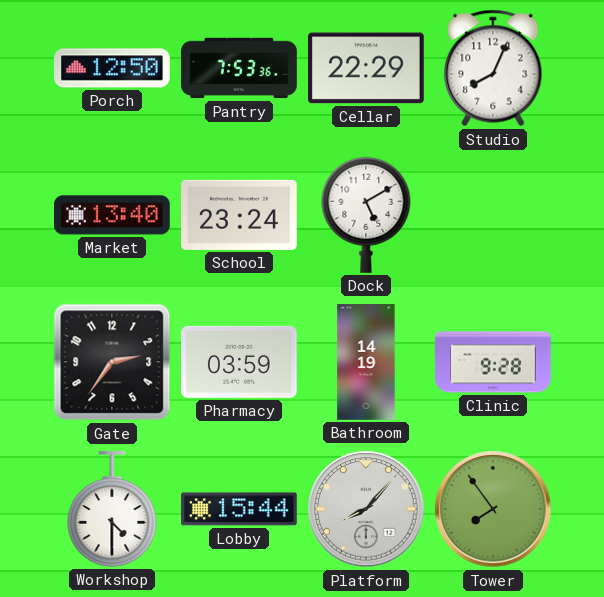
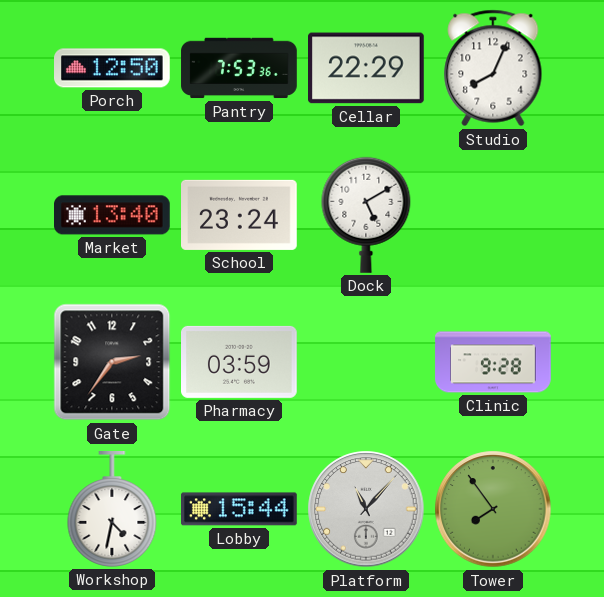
Bathroom: 14:19 -> none (366, 362)
Workshop: 4:30 -> 4:32 (112, 510)
Platform: 8:07 -> 11:07 (366, 509)
